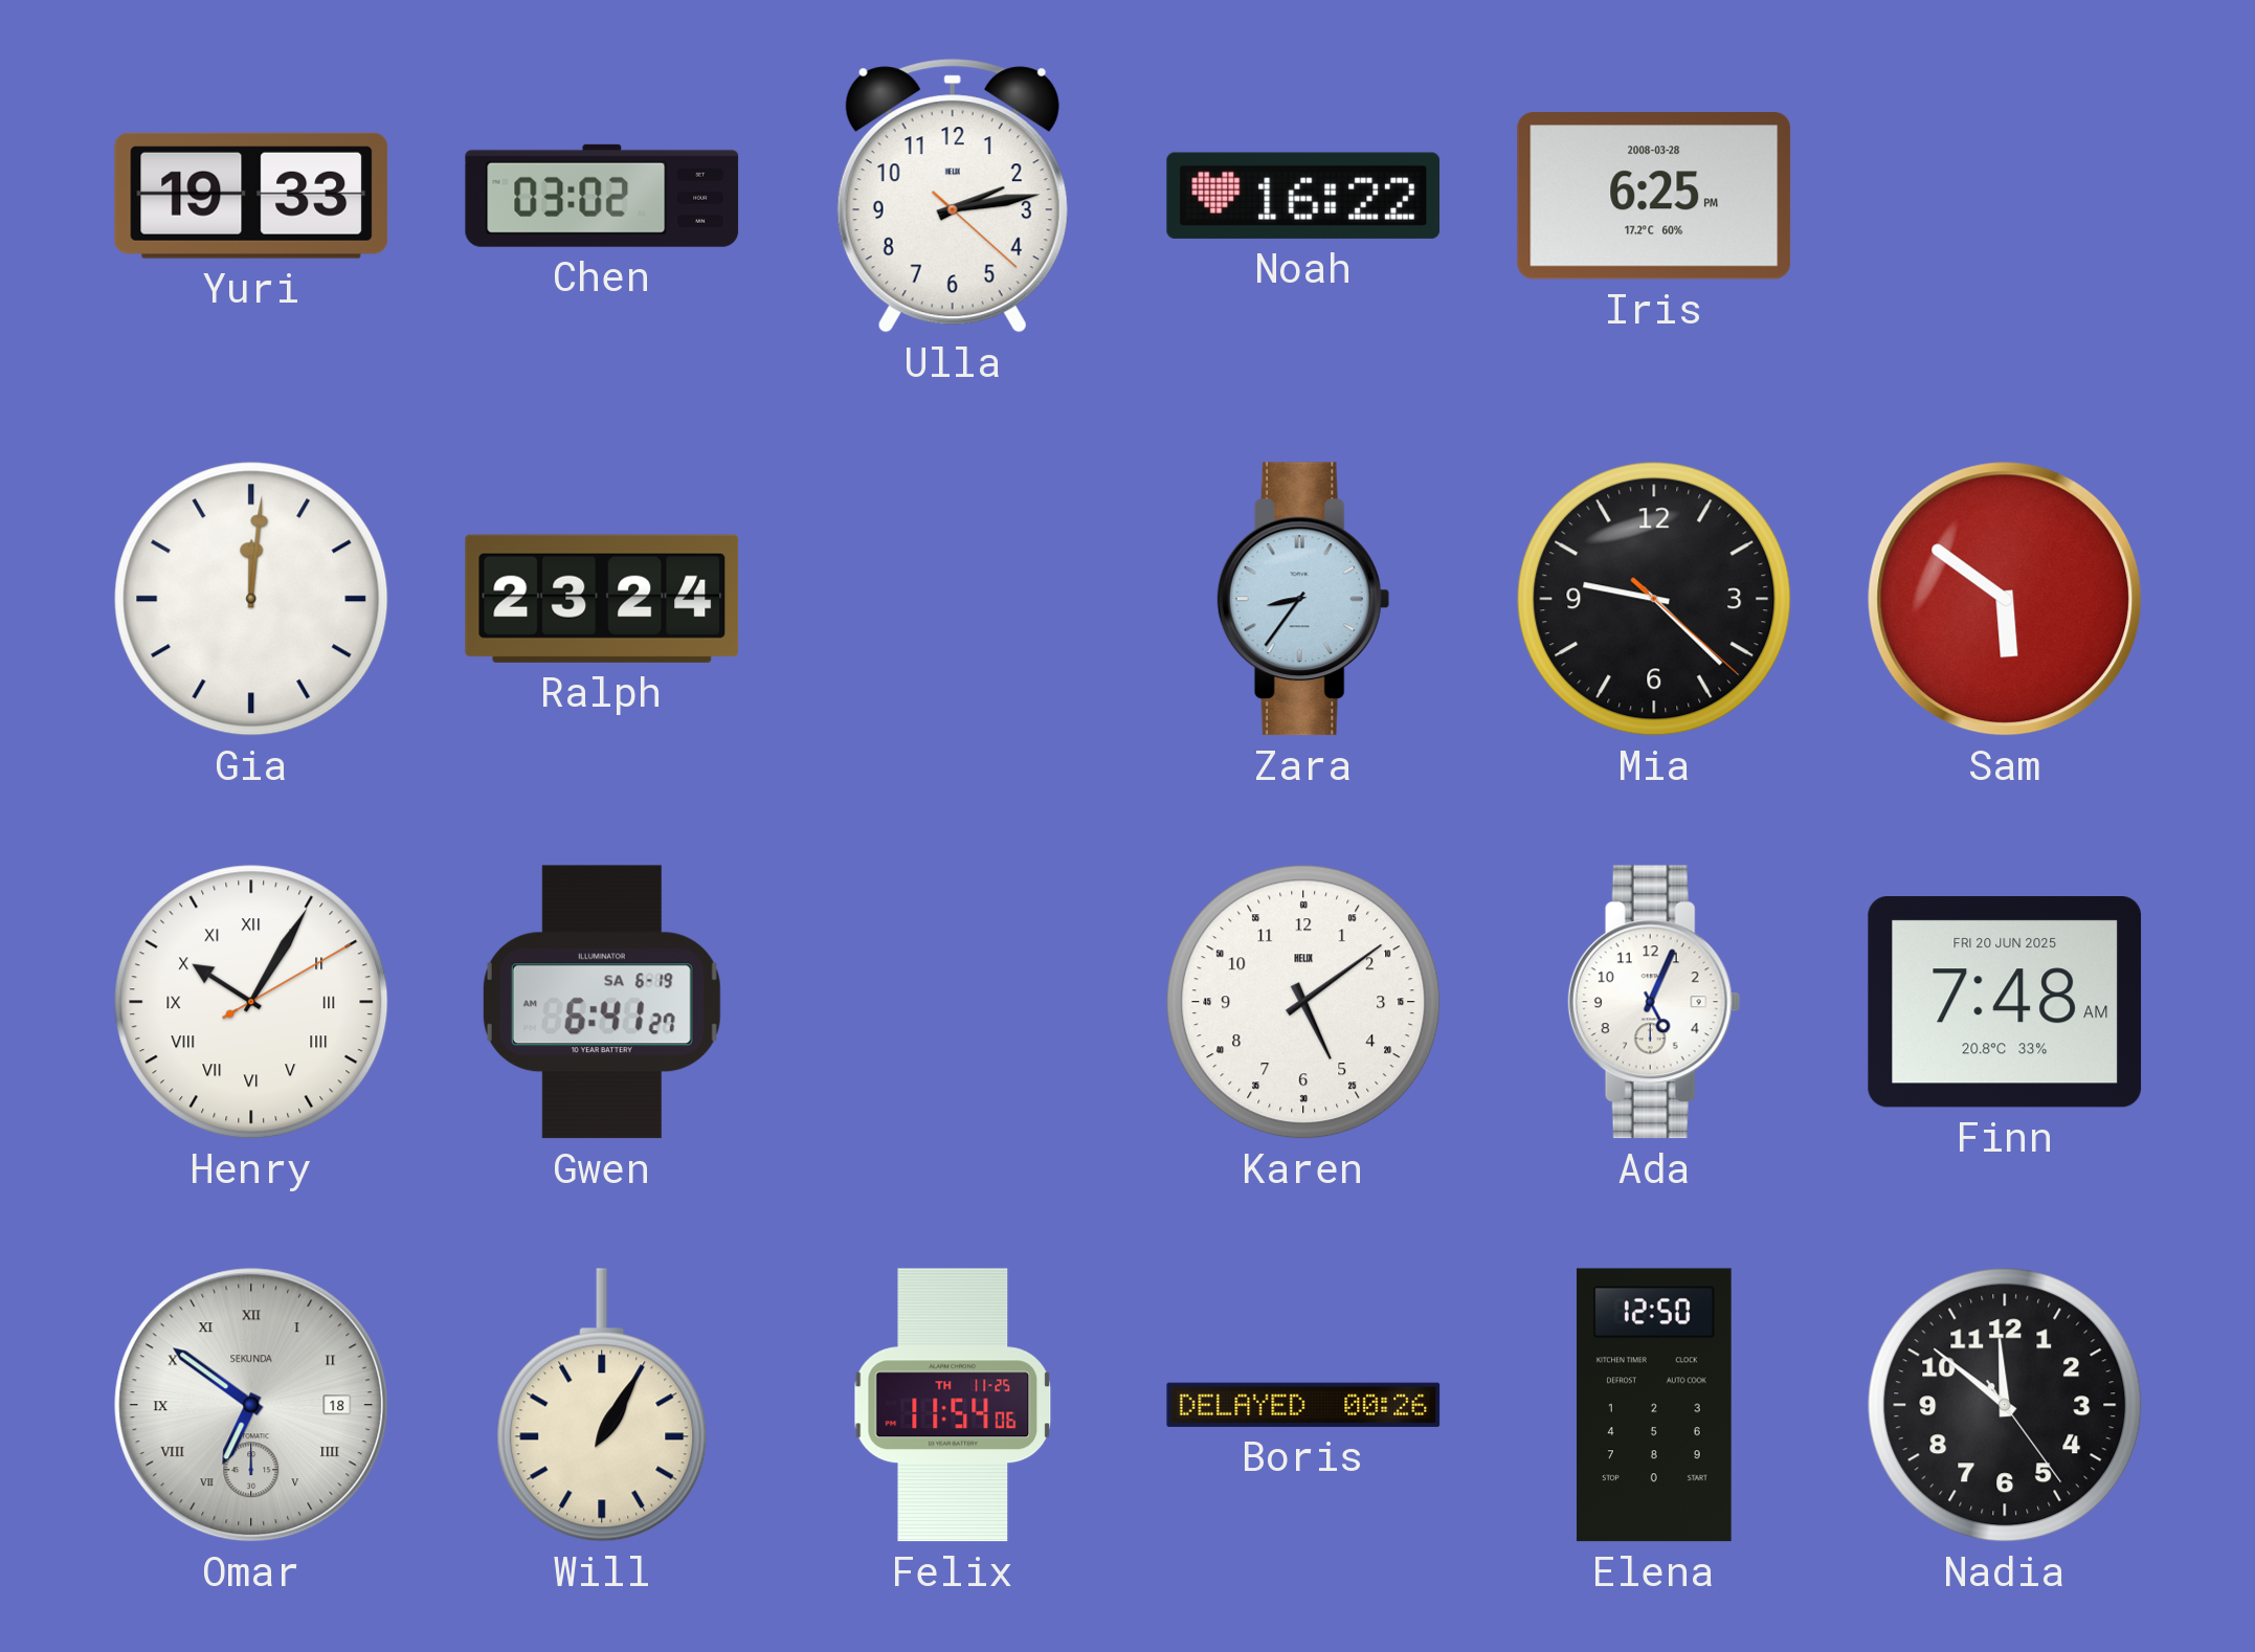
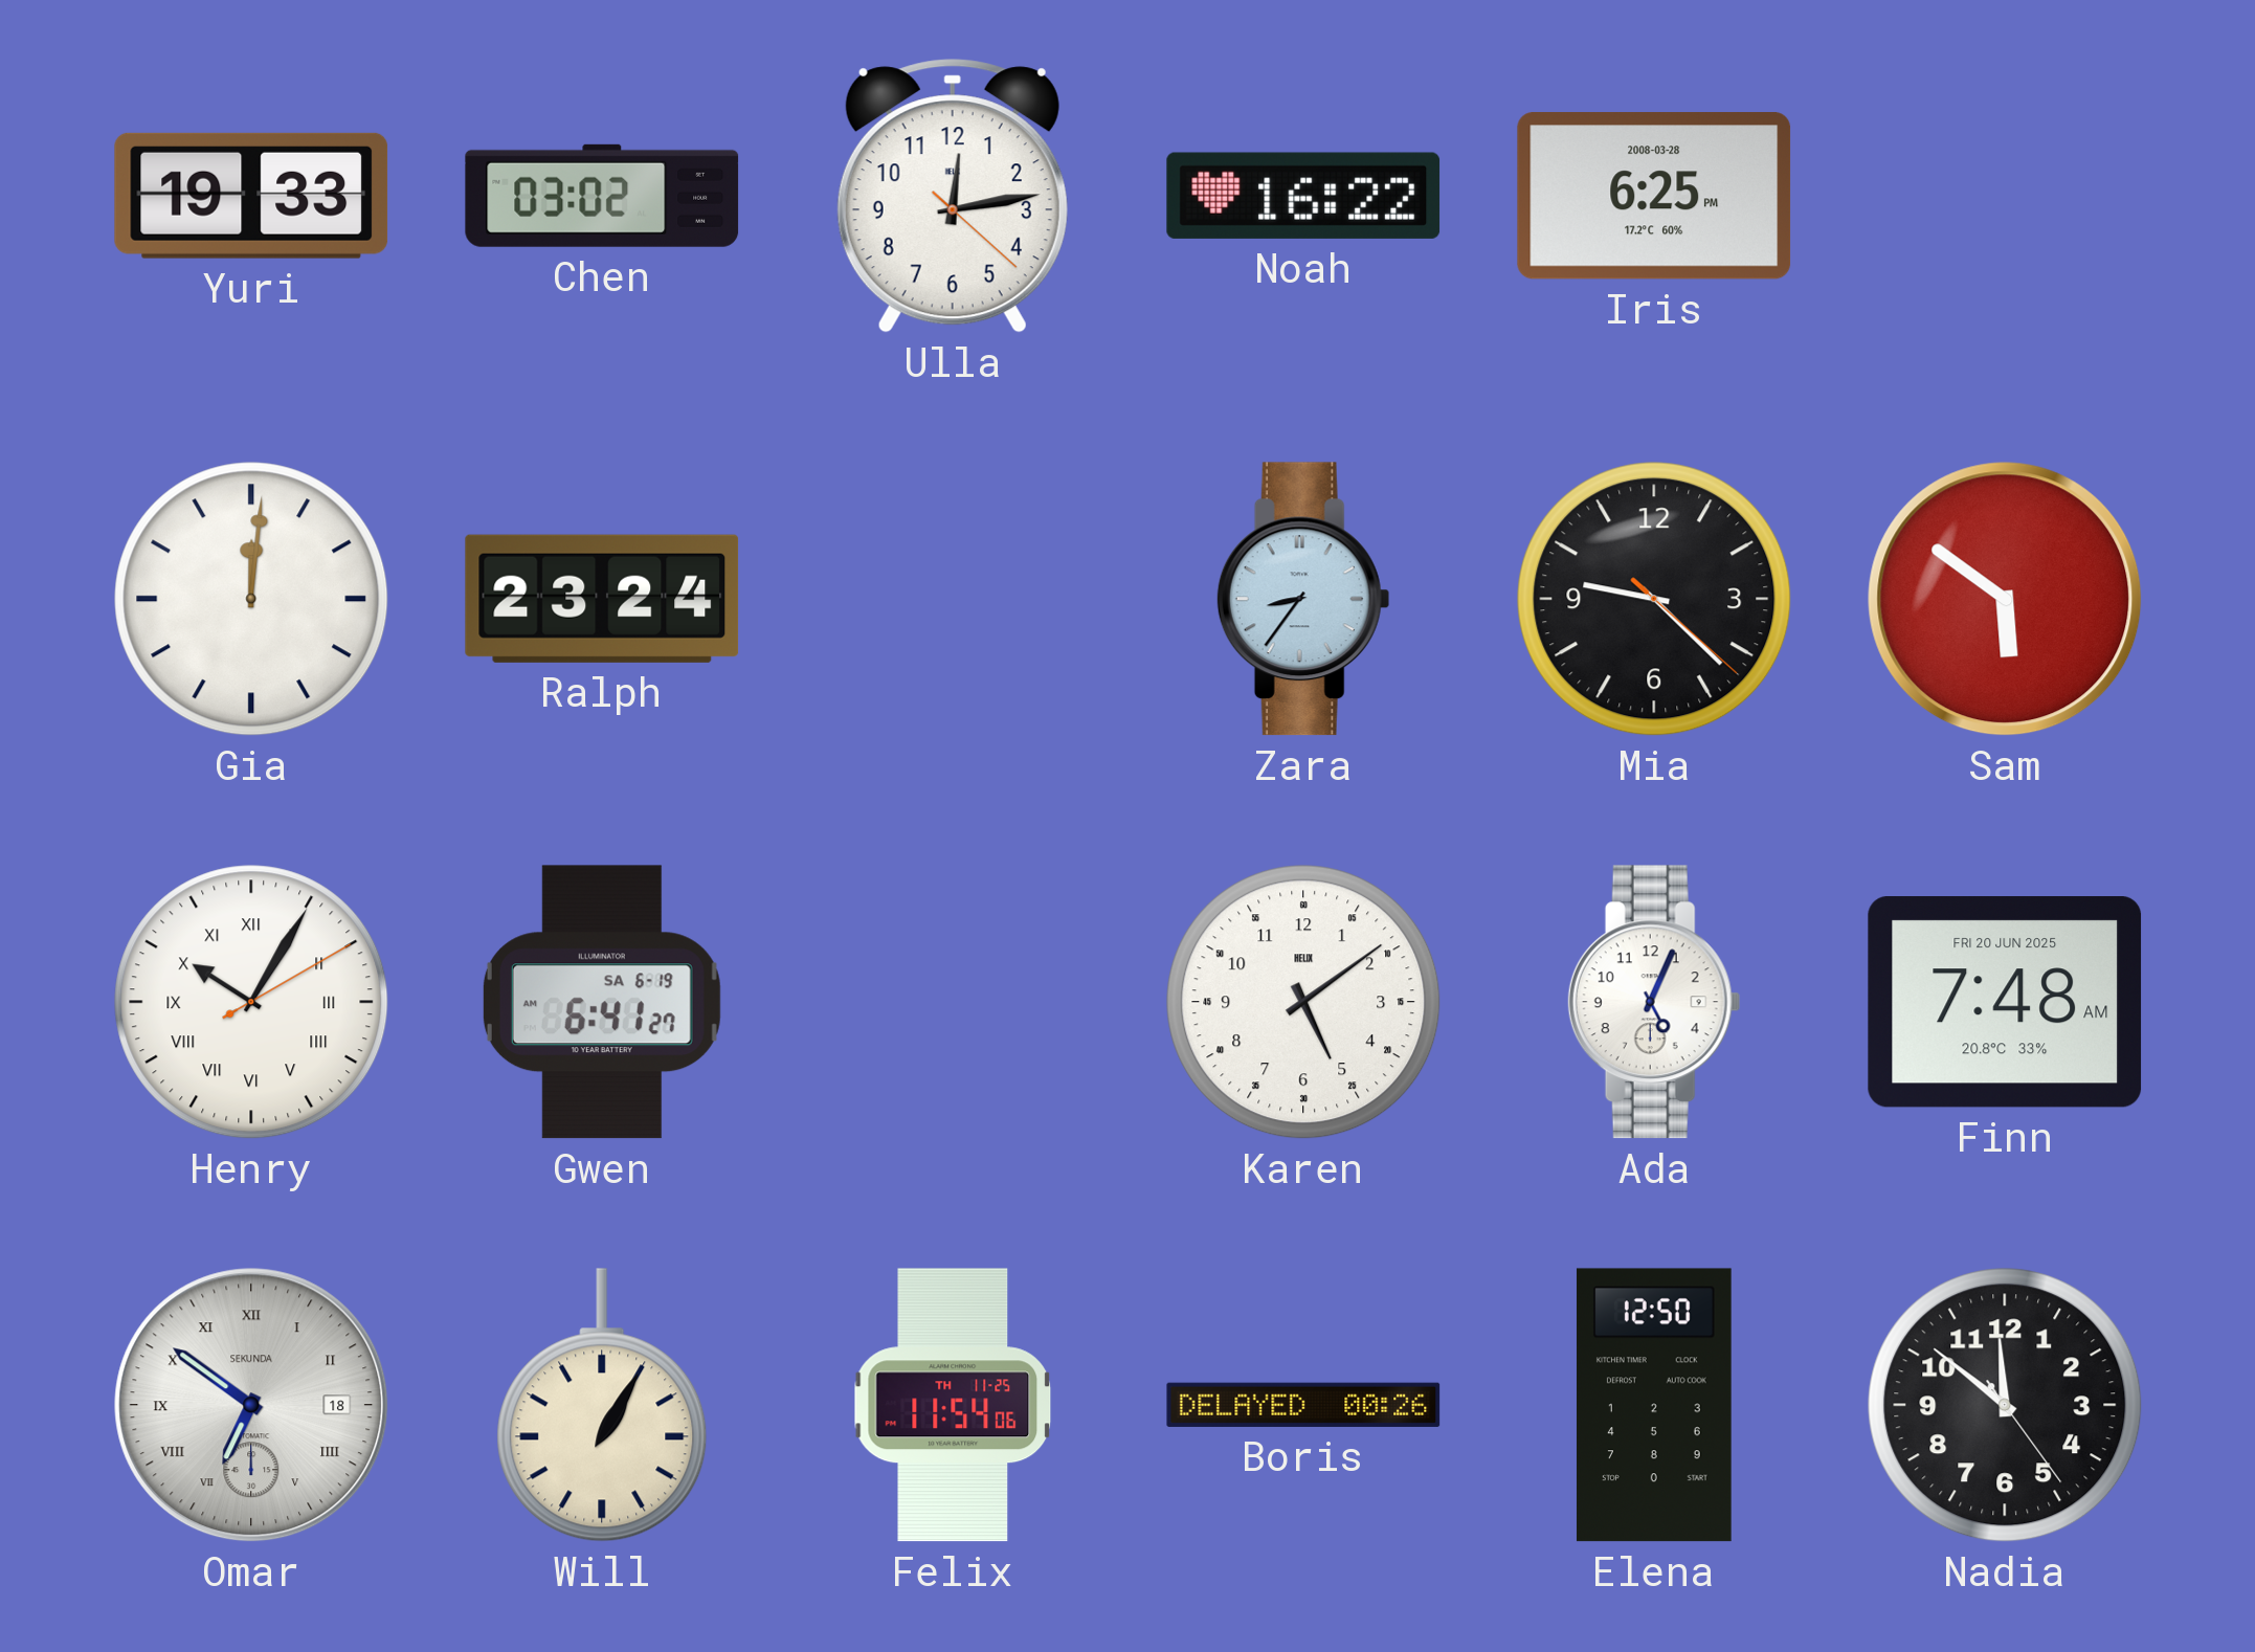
Ulla: 2:13 -> 12:13 (953, 196)
